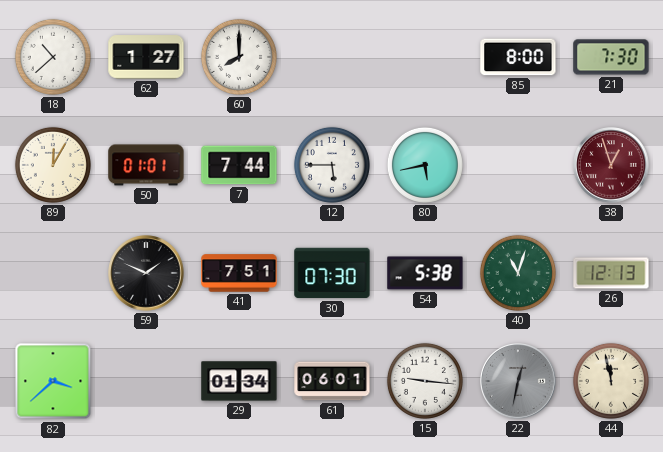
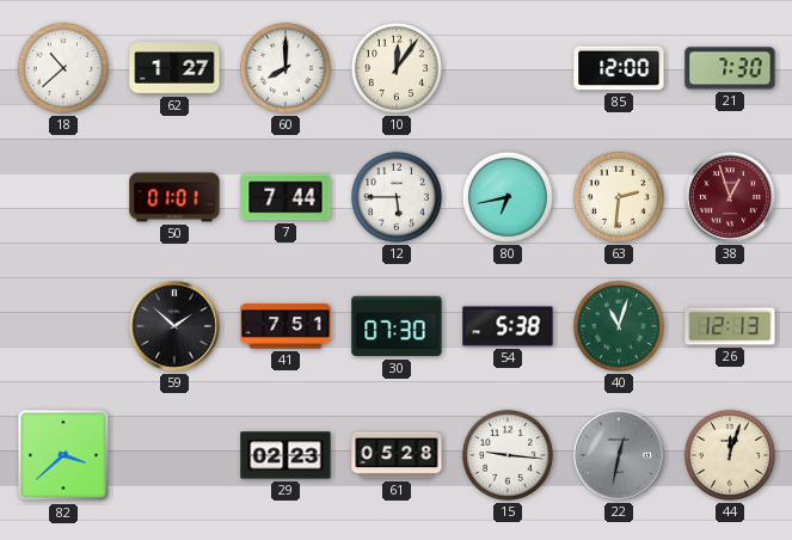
10: none -> 12:06 (397, 68)
85: 8:00 -> 12:00 (619, 68)
89: 12:05 -> none (53, 165)
80: 5:43 -> 6:43 (508, 197)
63: none -> 2:31 (619, 197)
59: 1:49 -> 1:52 (174, 326)
29: 01:34 -> 02:23 (286, 455)
61: 06:01 -> 05:28 (397, 455)
44: 11:58 -> 12:03 (730, 455)
